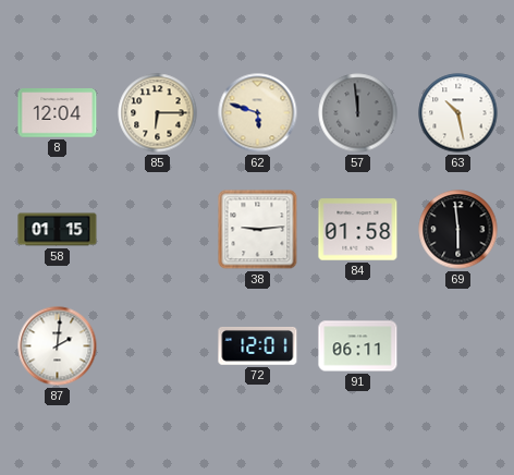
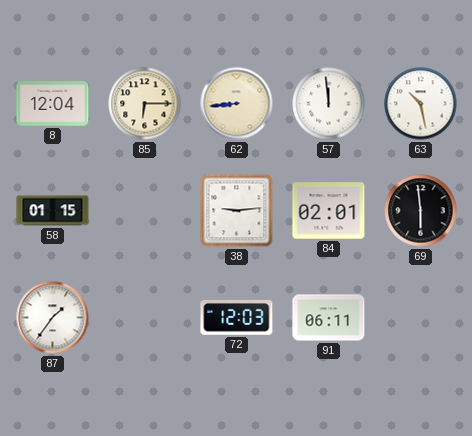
62: 5:48 -> 8:44 (237, 104)
57 dial: grey -> white (329, 104)
84: 01:58 -> 02:01 (329, 211)
87: 2:01 -> 1:36 (53, 318)
72: 12:01 -> 12:03 (237, 318)
